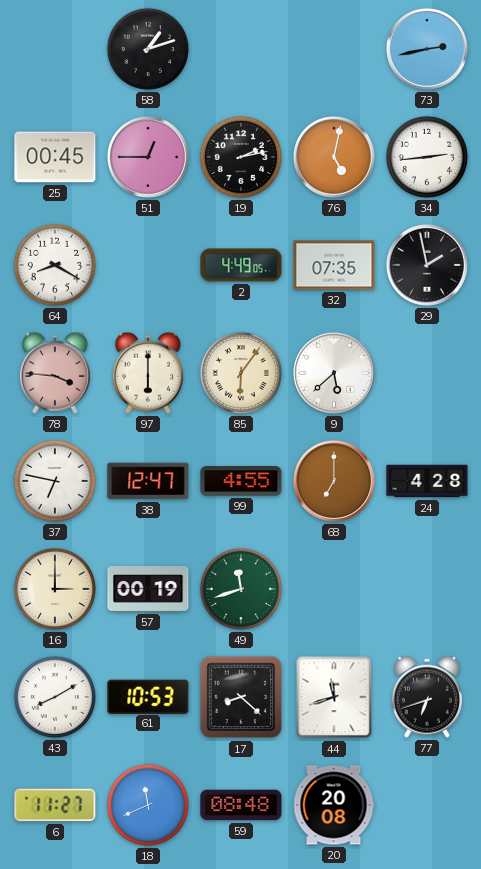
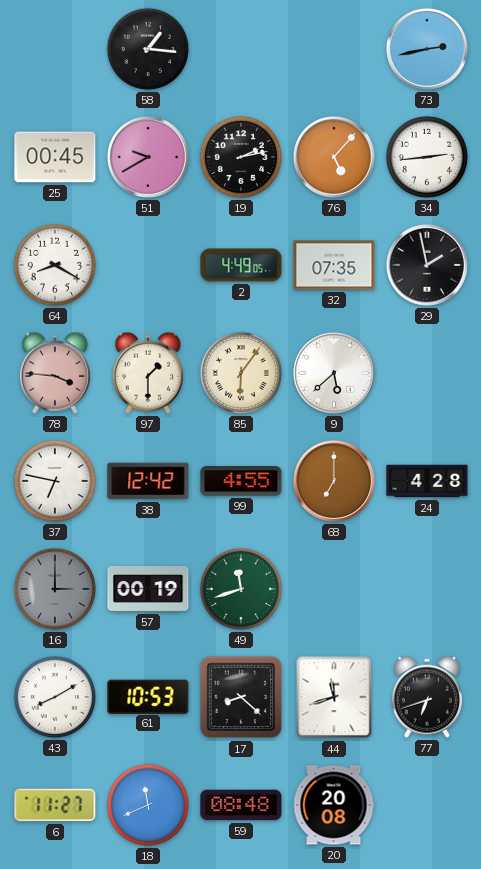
58: 1:12 -> 1:16 (148, 49)
51: 12:45 -> 9:40 (148, 157)
76: 5:02 -> 5:07 (334, 157)
97: 6:00 -> 1:30 (148, 373)
38: 12:47 -> 12:42 (148, 481)
16 dial: cream -> grey (55, 589)
